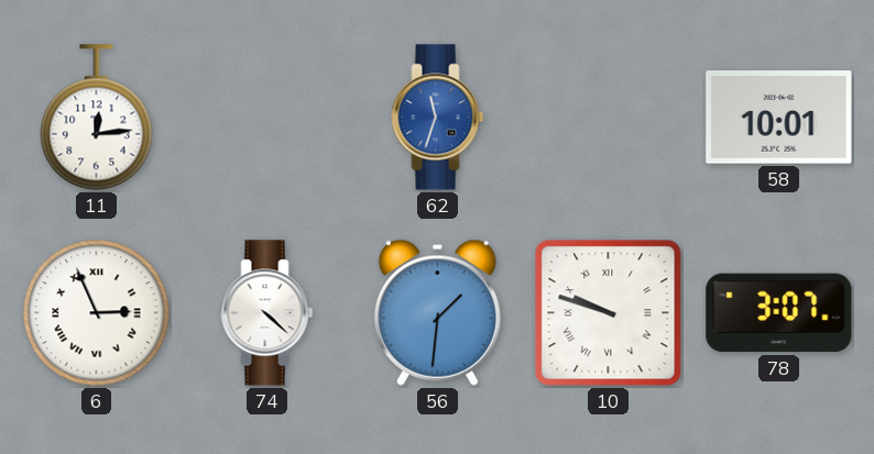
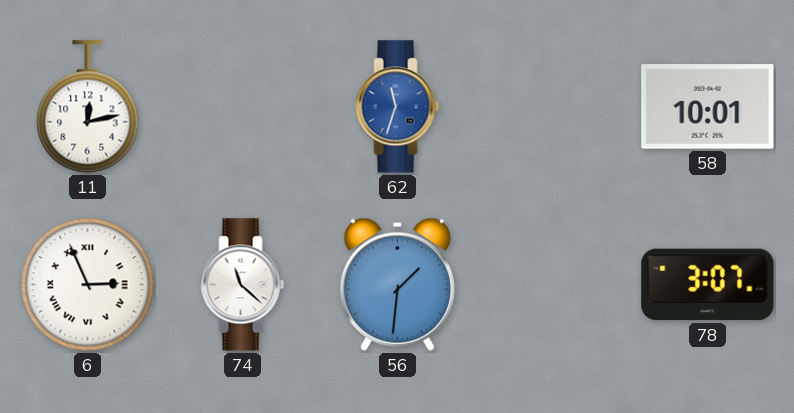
11: 12:14 -> 12:13 (88, 107)
74: 4:22 -> 11:22 (243, 285)
10: 9:48 -> none (609, 313)
